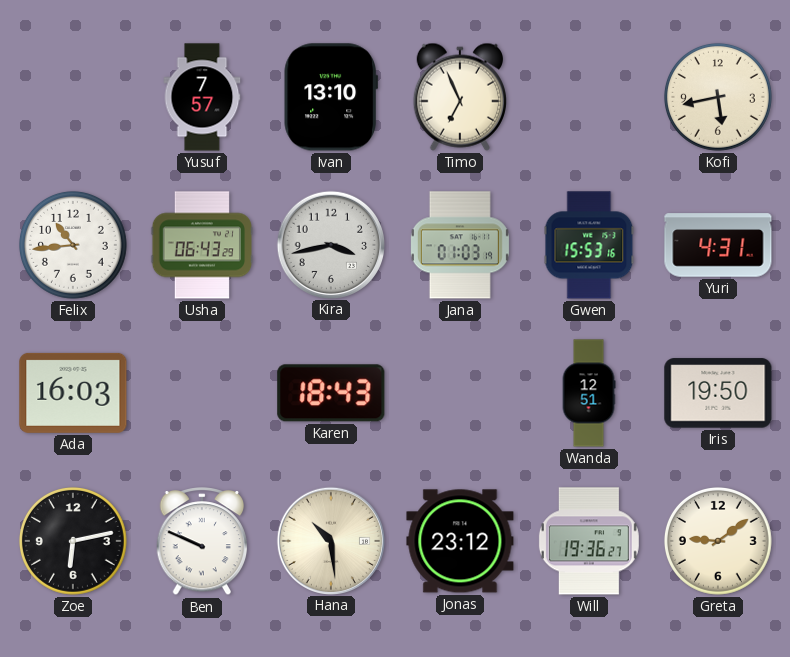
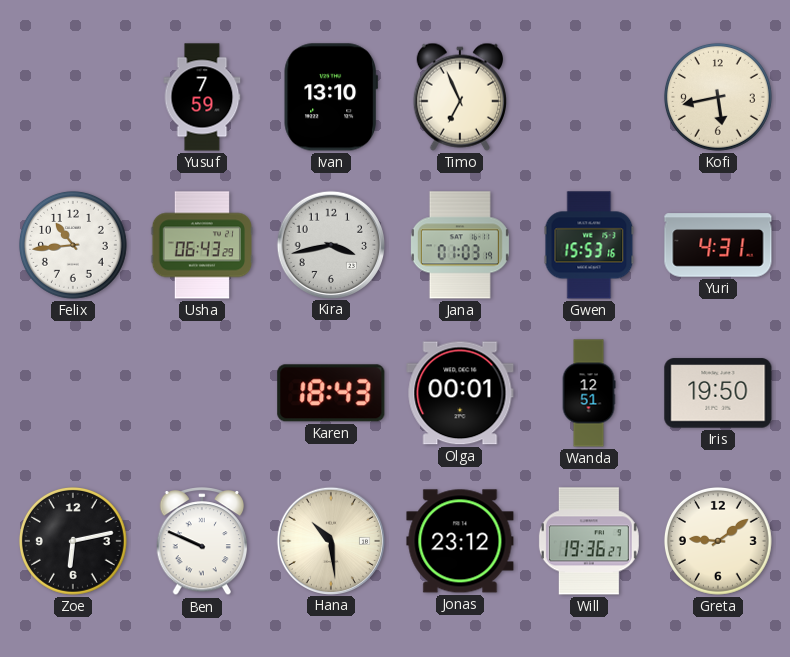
Yusuf: 7:57 -> 7:59 (202, 97)
Ada: 16:03 -> none (73, 393)
Olga: none -> 00:01 (460, 393)
